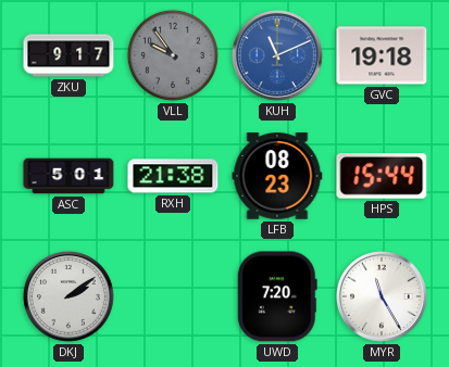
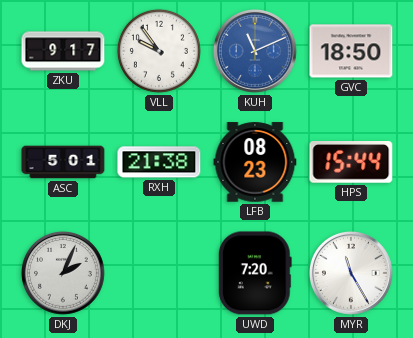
VLL dial: grey -> white (159, 51)
GVC: 19:18 -> 18:50 (351, 51)
DKJ: 2:09 -> 2:04 (63, 273)
